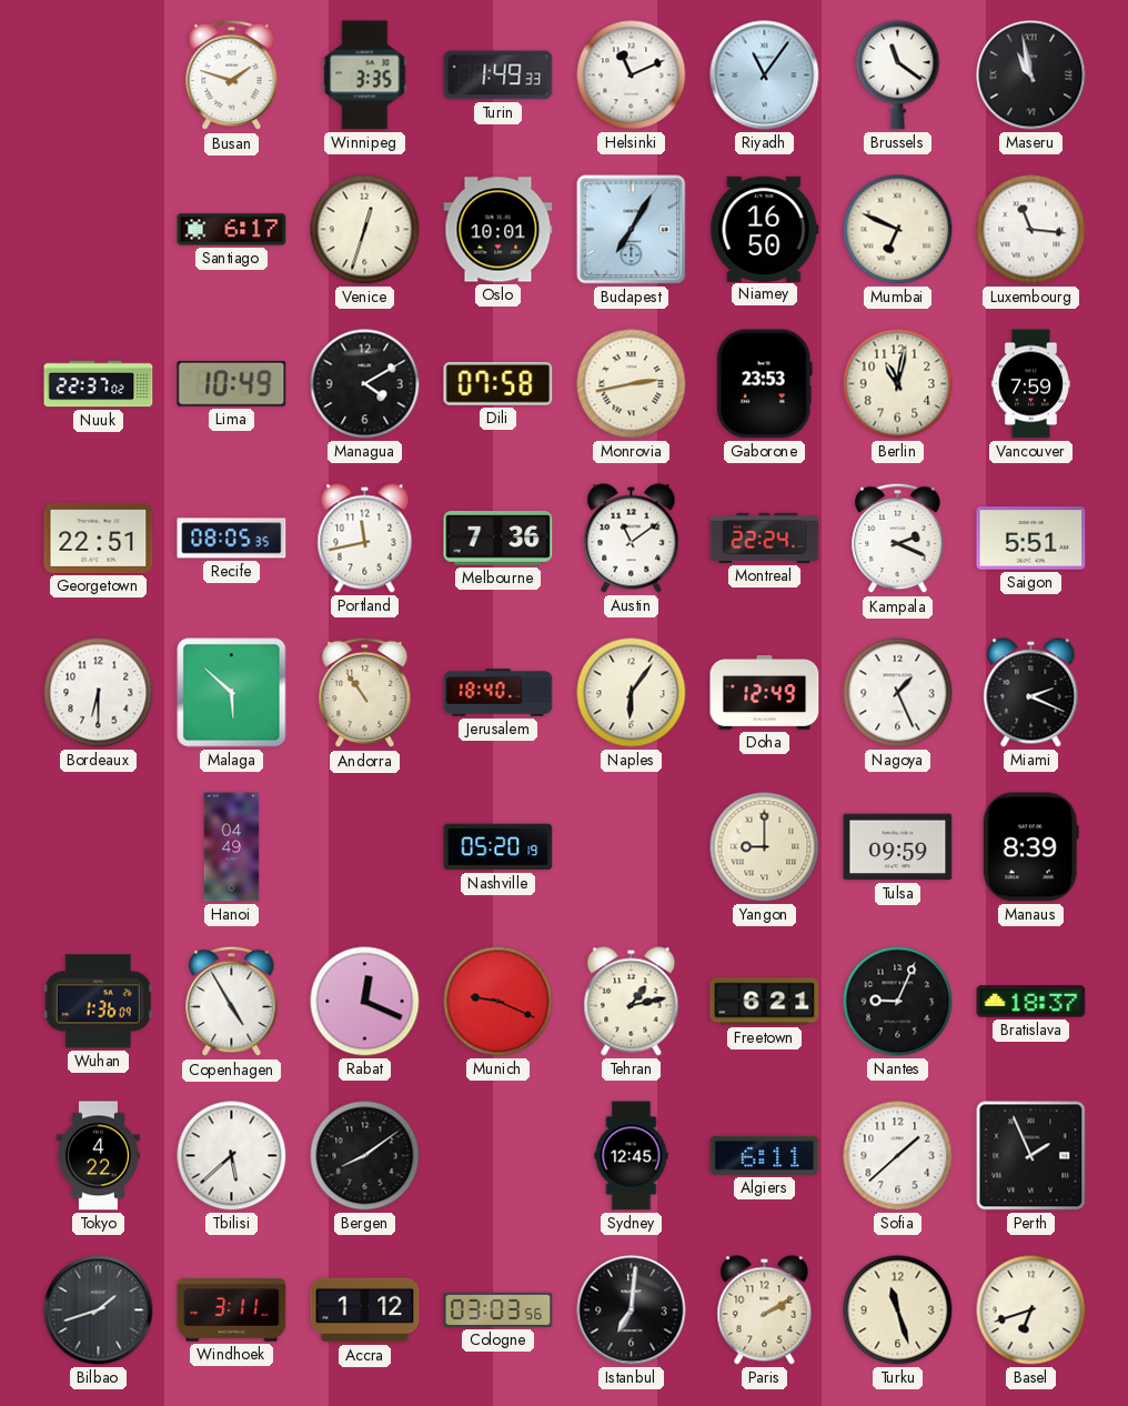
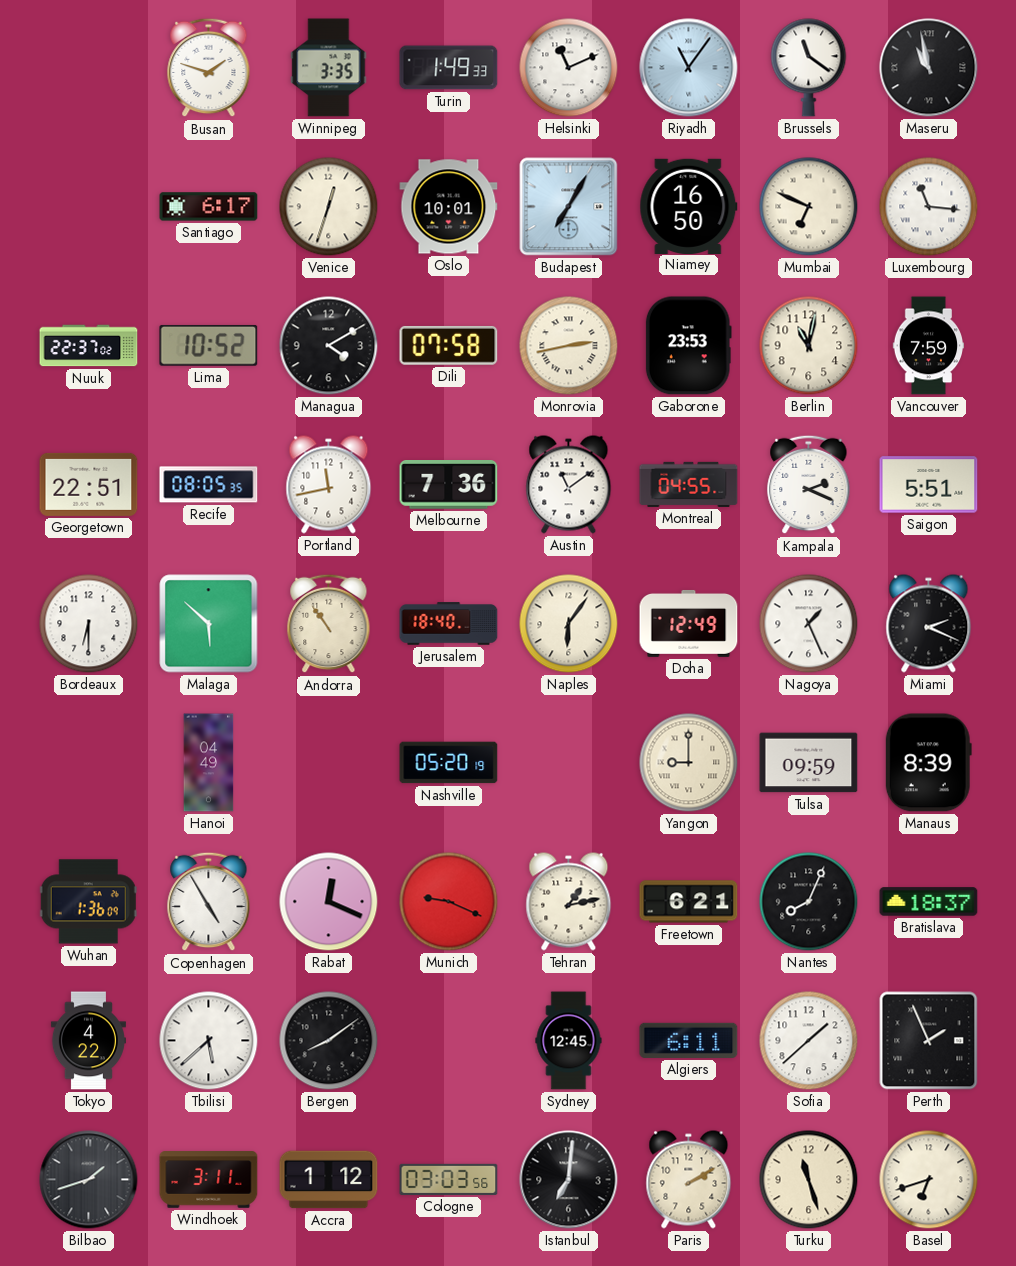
Lima: 10:49 -> 10:52 (209, 345)
Montreal: 22:24 -> 04:55 (689, 484)
Nantes: 9:04 -> 8:04 (809, 902)
